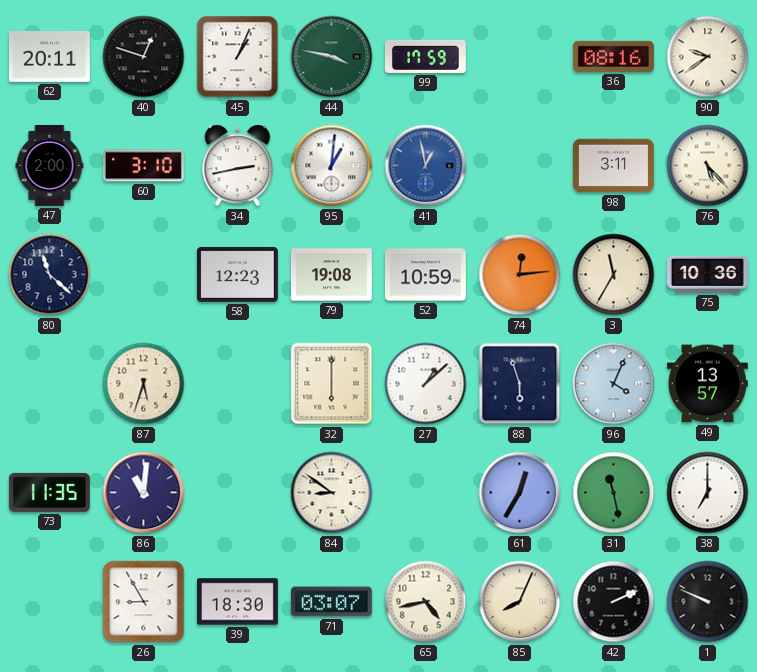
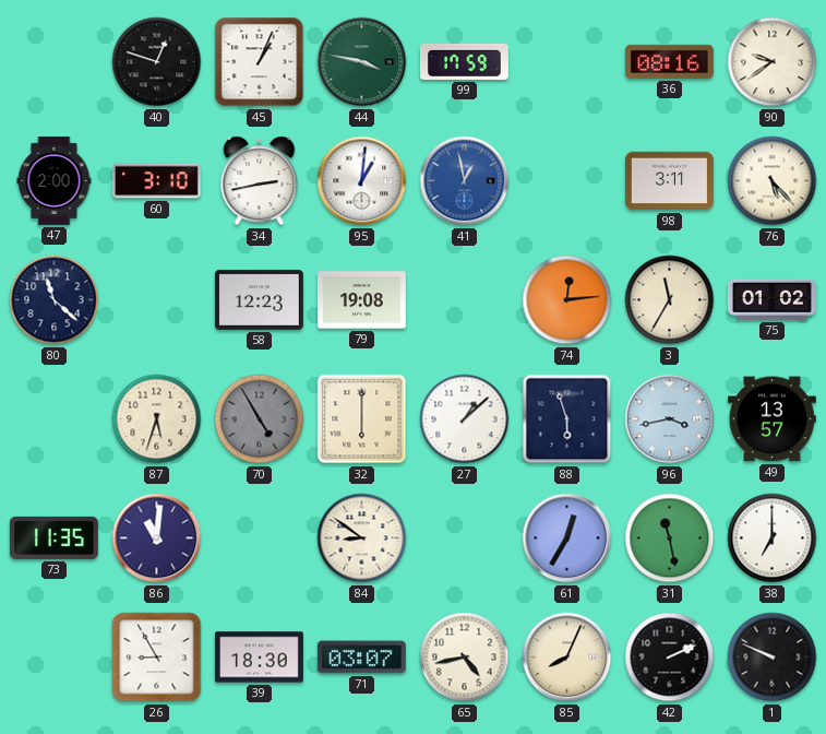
62: 20:11 -> none (49, 57)
52: 10:59 -> none (425, 275)
75: 10:36 -> 01:02 (771, 299)
70: none -> 4:55 (260, 419)
96: 4:04 -> 3:43 (670, 419)
